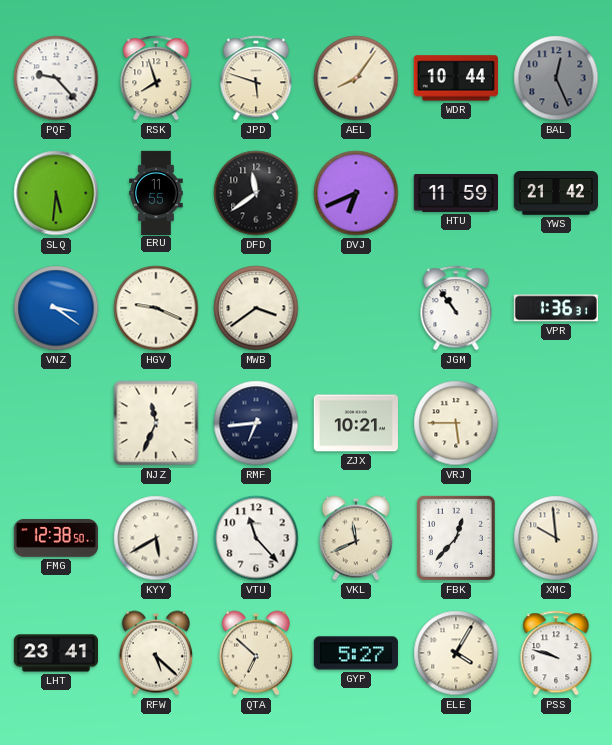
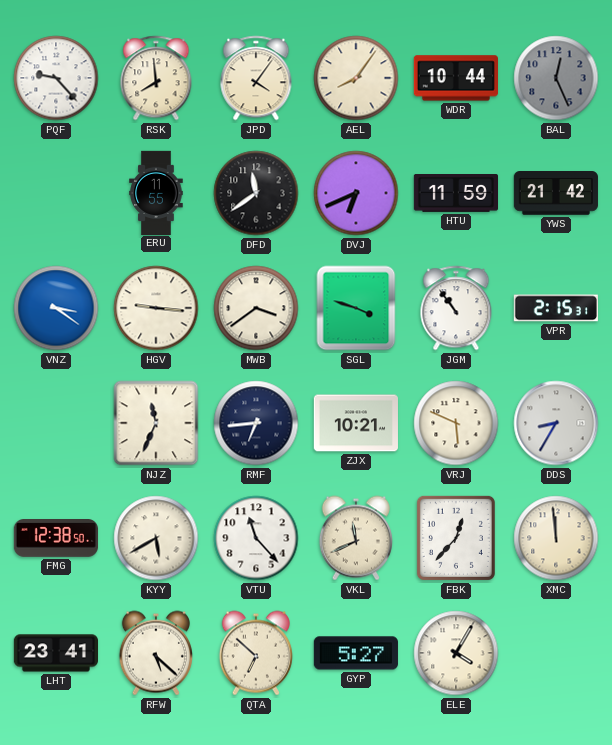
RSK: 7:57 -> 7:59 (156, 78)
JPD: 5:48 -> 4:06 (256, 78)
SLQ: 5:31 -> none (56, 193)
HGV: 9:19 -> 9:16 (156, 308)
SGL: none -> 3:48 (356, 308)
VPR: 1:36 -> 2:15 (556, 308)
VRJ: 5:45 -> 5:49 (456, 423)
DDS: none -> 8:35 (556, 423)
XMC: 9:59 -> 11:59 (556, 538)
PSS: 9:48 -> none (556, 653)
